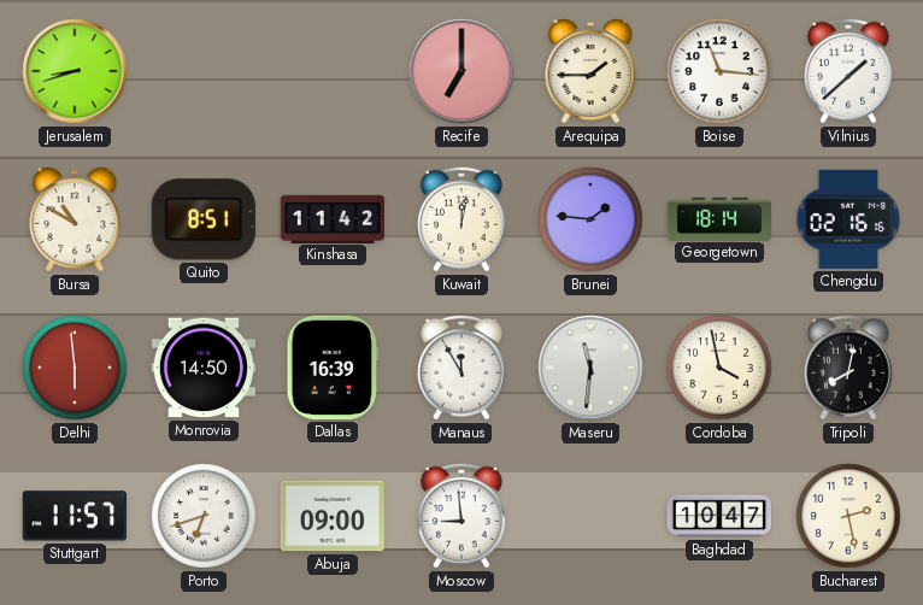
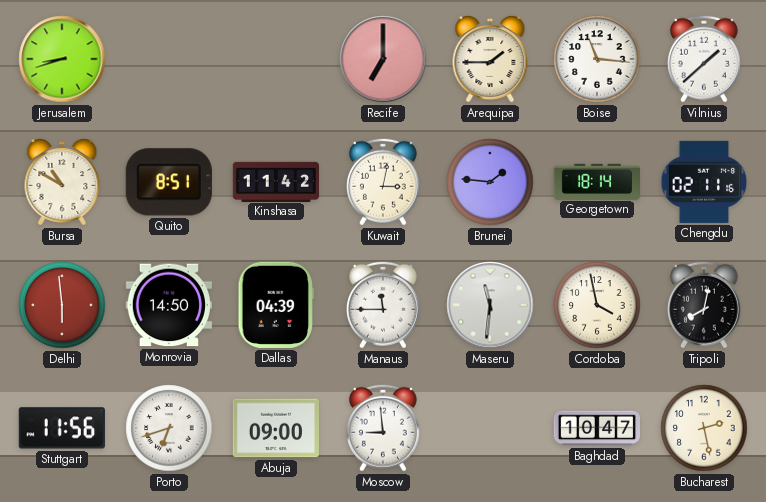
Kuwait: 12:02 -> 3:02 (383, 182)
Chengdu: 02:16 -> 02:11 (704, 182)
Dallas: 16:39 -> 04:39 (275, 305)
Manaus: 11:55 -> 11:45 (383, 305)
Stuttgart: 11:57 -> 11:56 (62, 428)
